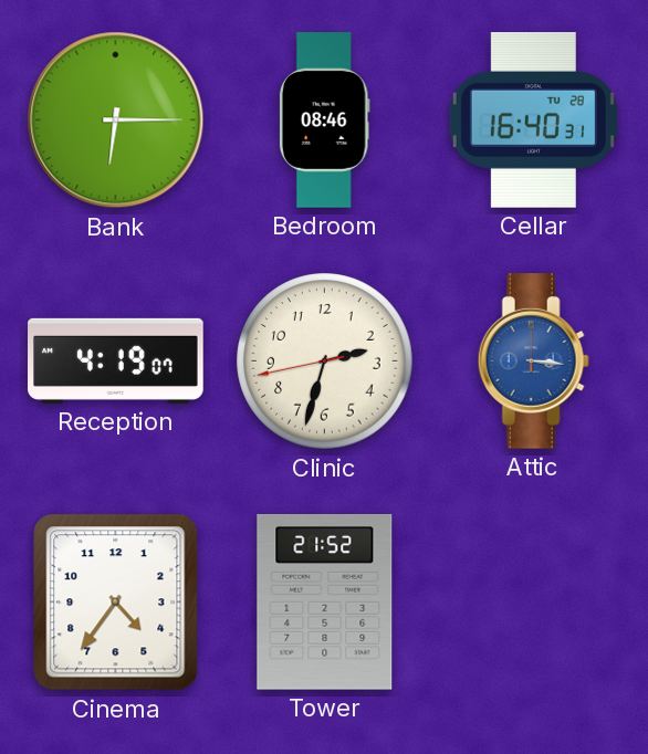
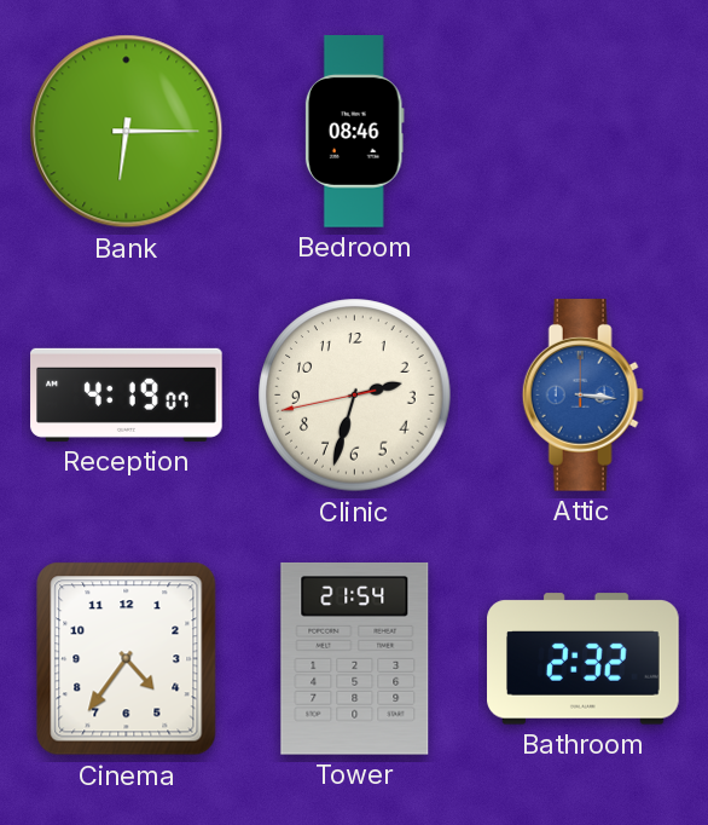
Cellar: 16:40 -> none (533, 121)
Tower: 21:52 -> 21:54 (355, 658)
Bathroom: none -> 2:32 (584, 659)
